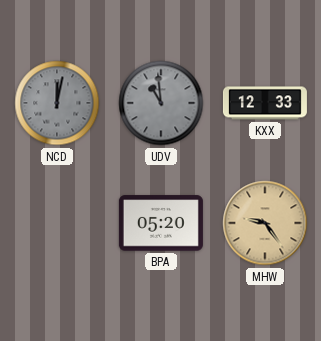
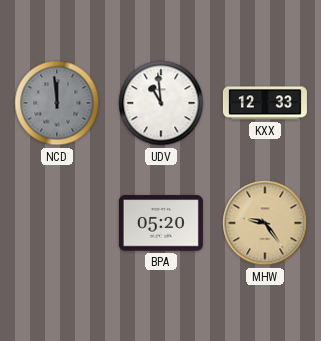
NCD: 12:02 -> 11:59 (57, 103)
UDV dial: grey -> white (161, 103)
